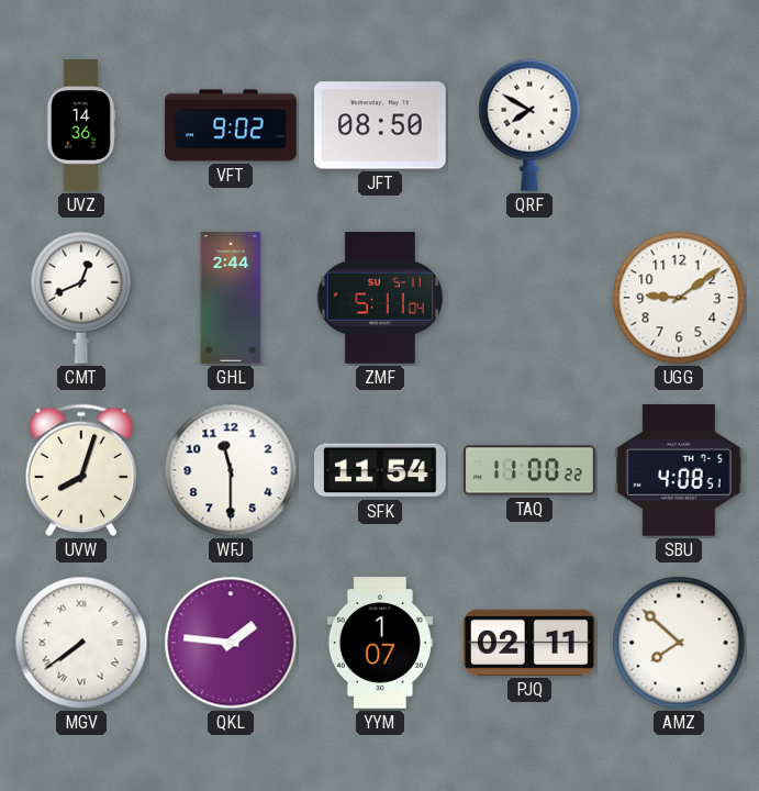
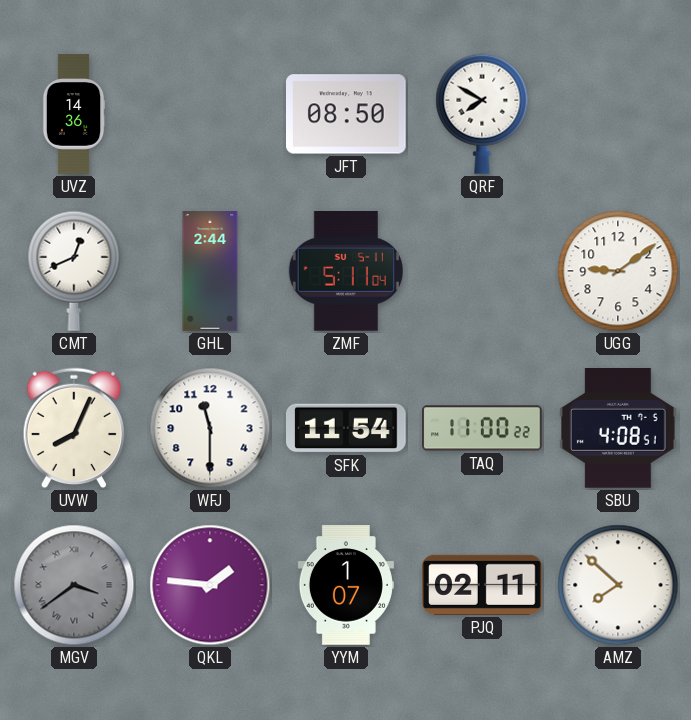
VFT: 9:02 -> none (231, 125)
UVW: 8:03 -> 8:04 (73, 428)
MGV: 7:39 -> 3:39 (74, 585)
MGV dial: white -> grey (74, 585)
